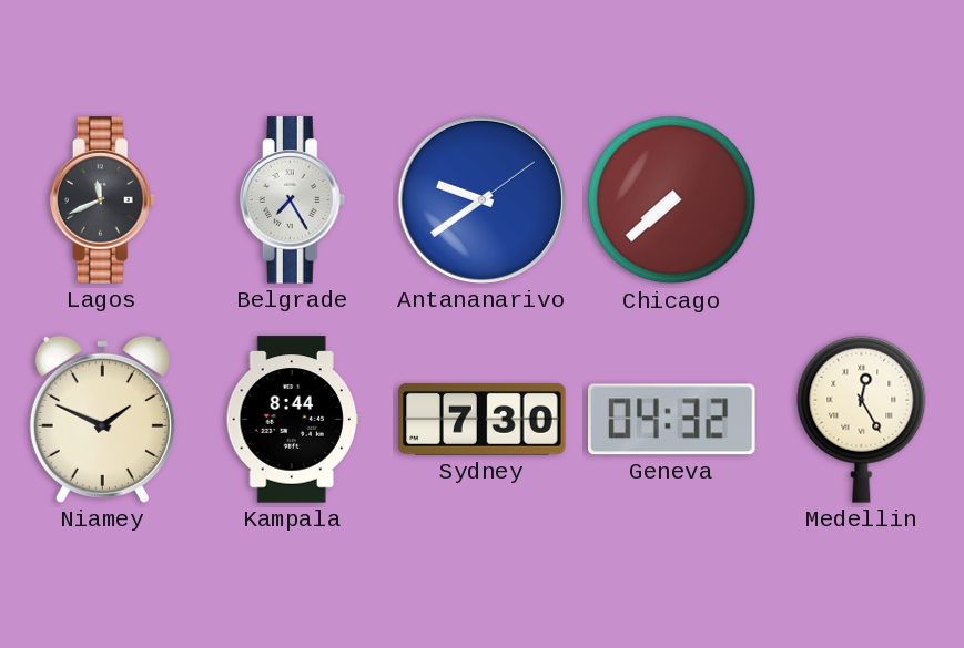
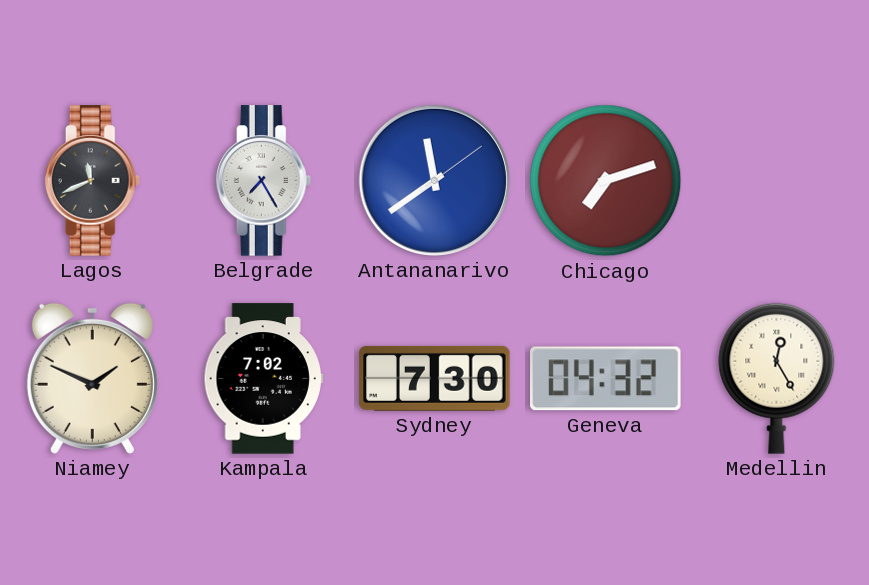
Antananarivo: 9:39 -> 11:39 (434, 180)
Chicago: 7:38 -> 7:12 (606, 181)
Kampala: 8:44 -> 7:02 (263, 379)
